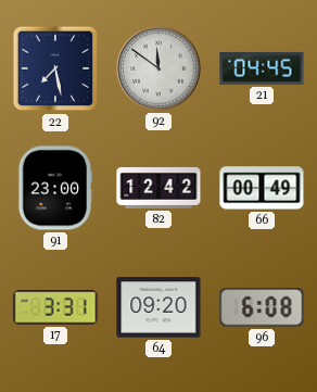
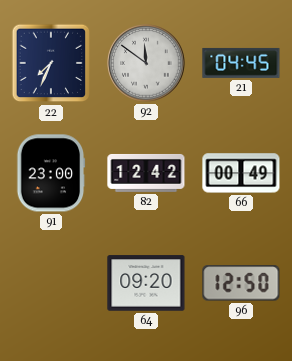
22: 7:28 -> 7:34 (51, 63)
17: 3:31 -> none (55, 307)
96: 6:08 -> 12:50 (241, 283)
